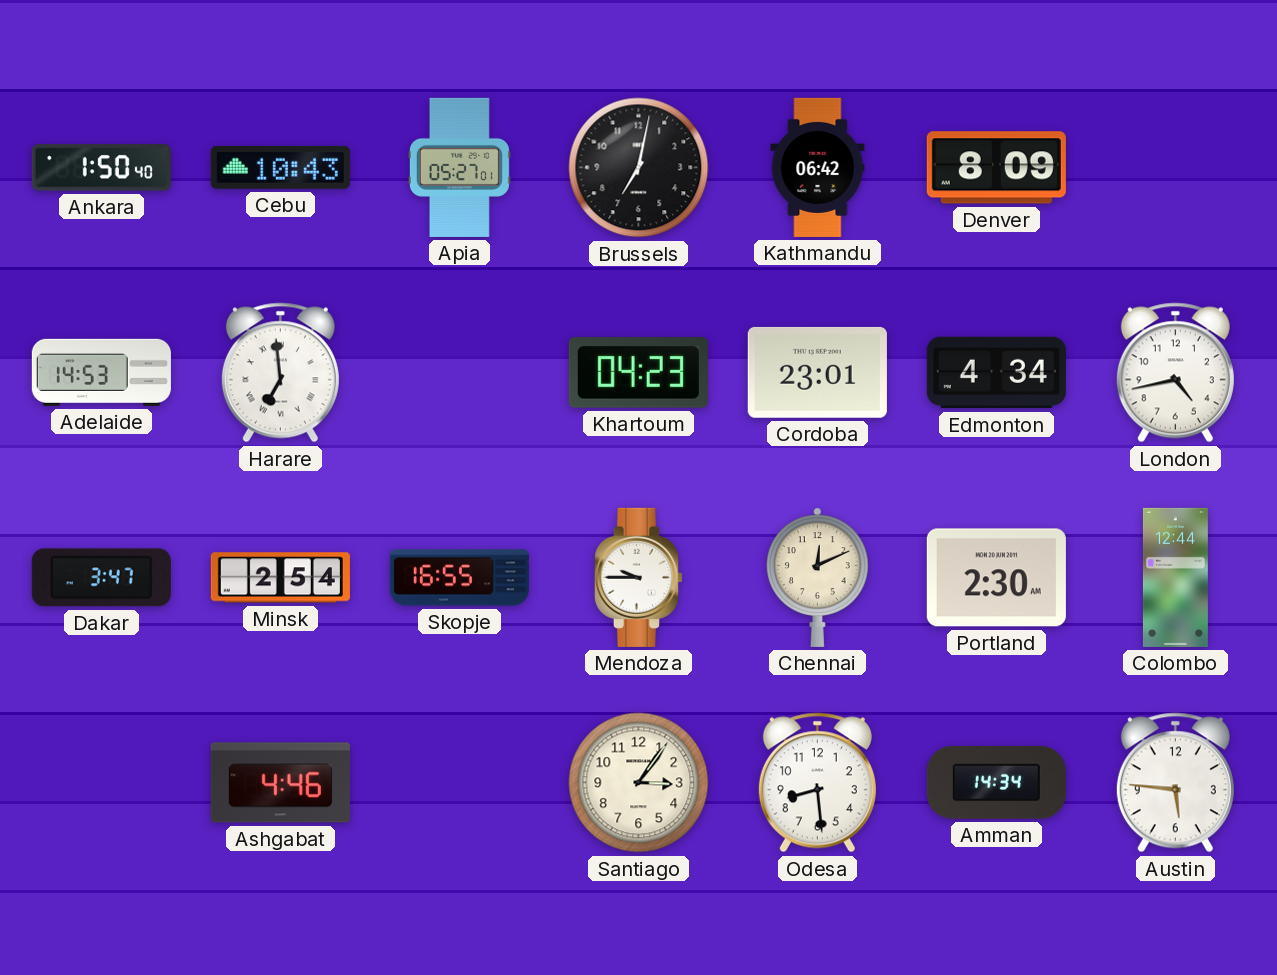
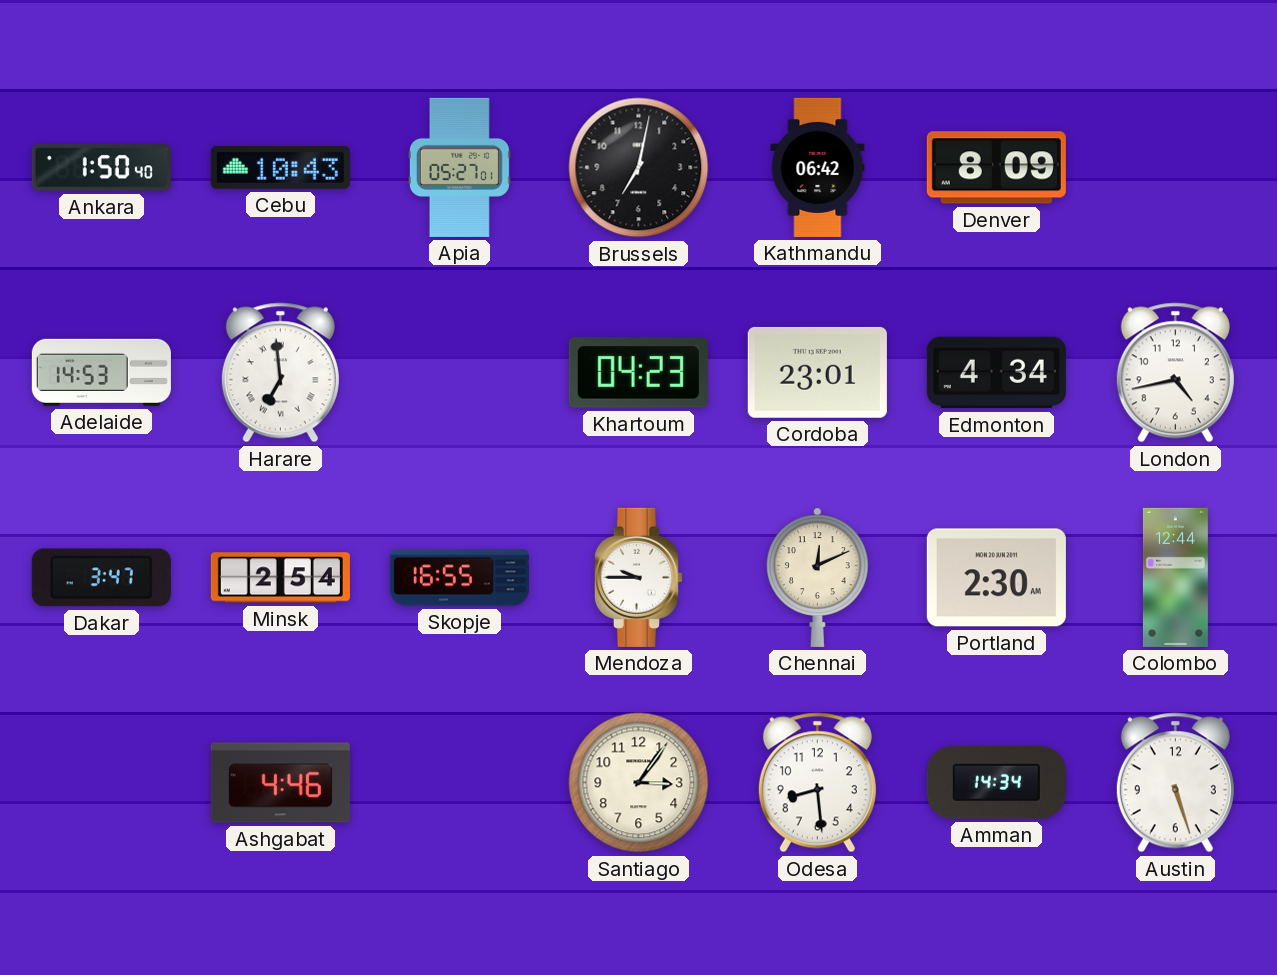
Austin: 5:46 -> 5:27 (1175, 783)
